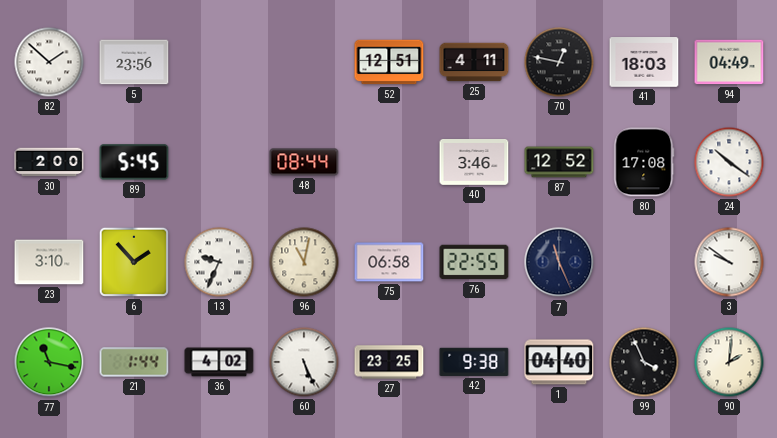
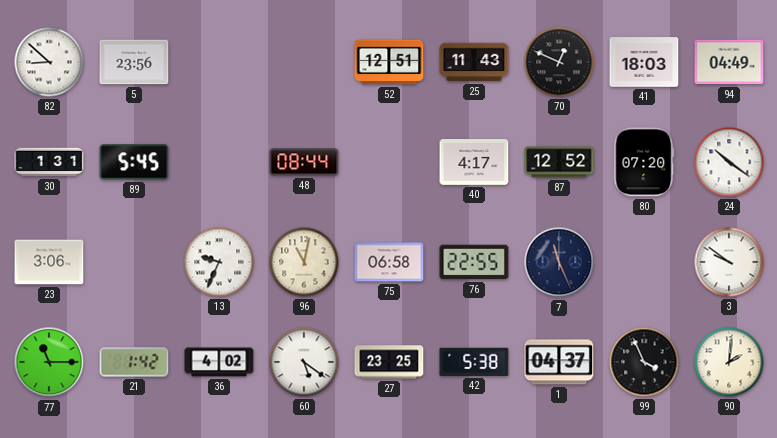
82: 1:52 -> 8:52 (49, 62)
25: 4:11 -> 11:43 (474, 62)
70: 12:47 -> 12:49 (559, 62)
30: 2:00 -> 1:31 (49, 162)
40: 3:46 -> 4:17 (474, 163)
80: 17:08 -> 07:20 (644, 162)
23: 3:10 -> 3:06 (49, 262)
6: 1:53 -> none (134, 262)
77: 11:17 -> 11:15 (49, 362)
21: 1:44 -> 1:42 (134, 362)
60: 5:26 -> 5:21 (304, 362)
42: 9:38 -> 5:38 (474, 362)
1: 04:40 -> 04:37 (559, 362)
